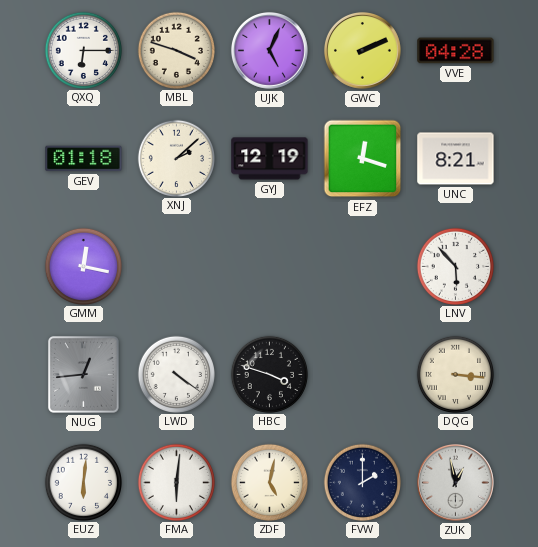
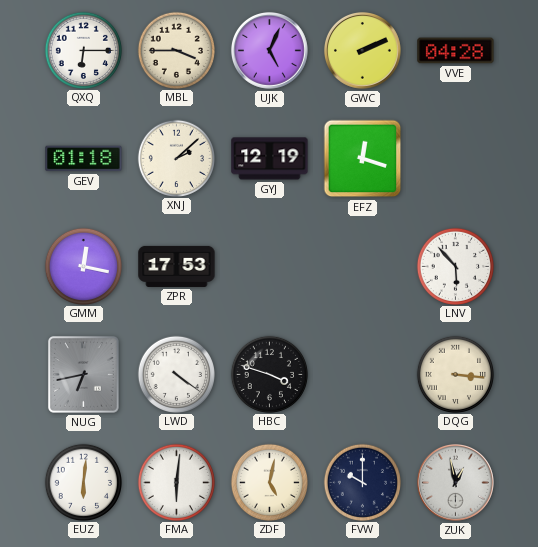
MBL: 3:48 -> 3:45 (176, 50)
UNC: 8:21 -> none (456, 159)
ZPR: none -> 17:53 (177, 266)
NUG: 12:44 -> 6:43 (83, 374)
FVW: 2:00 -> 10:00 (362, 482)
